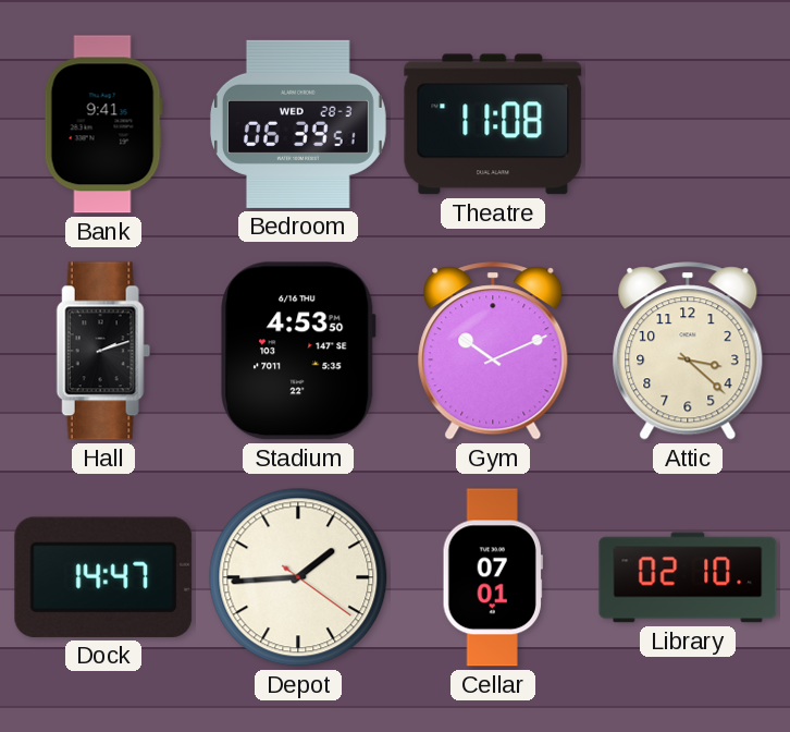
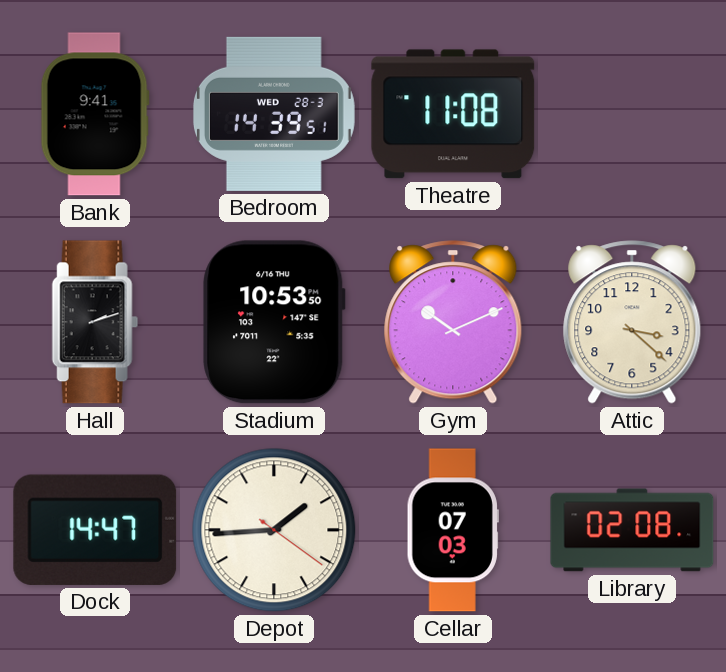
Bedroom: 06:39 -> 14:39 (274, 114)
Stadium: 4:53 -> 10:53 (274, 322)
Cellar: 07:01 -> 07:03 (453, 530)
Library: 02:10 -> 02:08 (632, 530)
